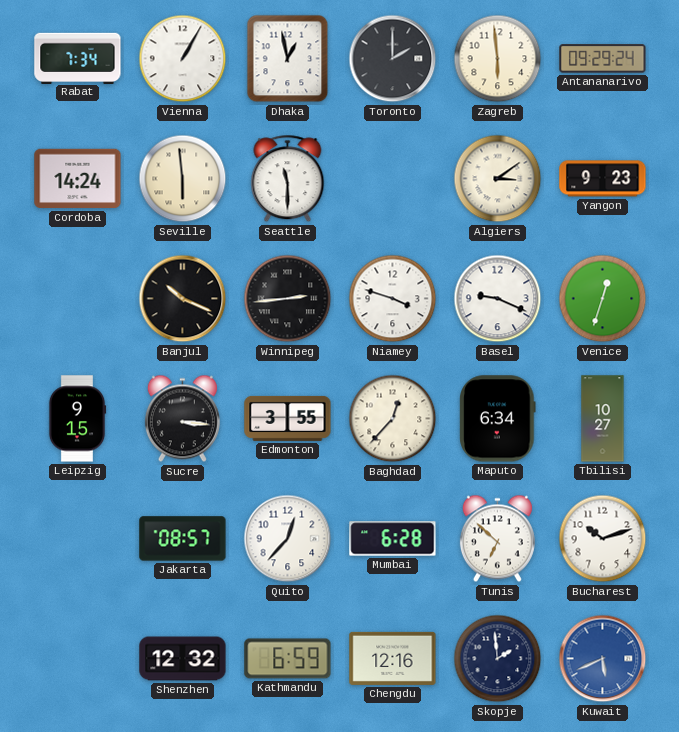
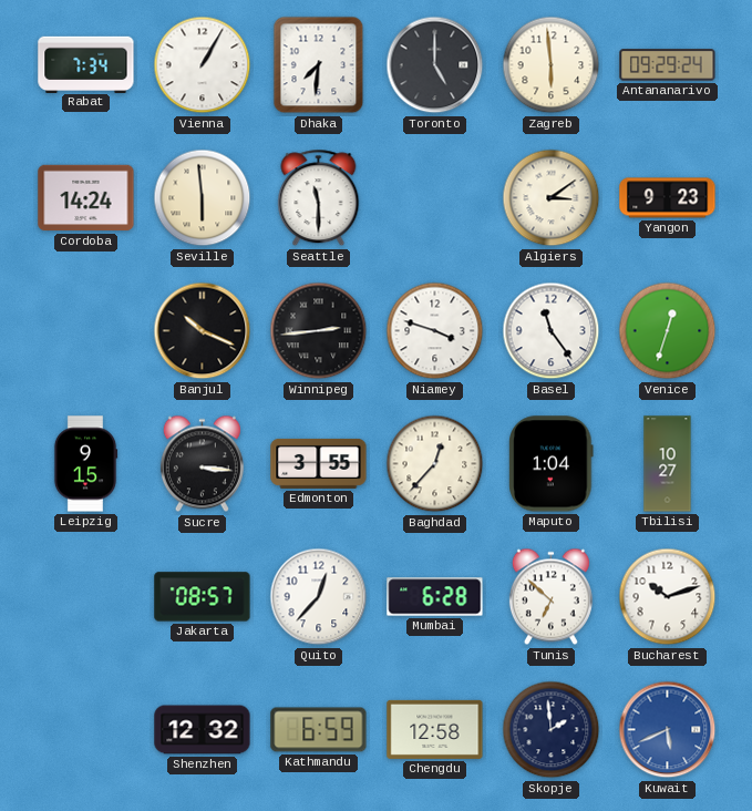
Dhaka: 12:58 -> 7:31 (319, 65)
Toronto: 2:00 -> 5:00 (435, 65)
Basel: 9:19 -> 11:24 (552, 331)
Maputo: 6:34 -> 1:04 (552, 464)
Chengdu: 12:16 -> 12:58 (435, 729)
